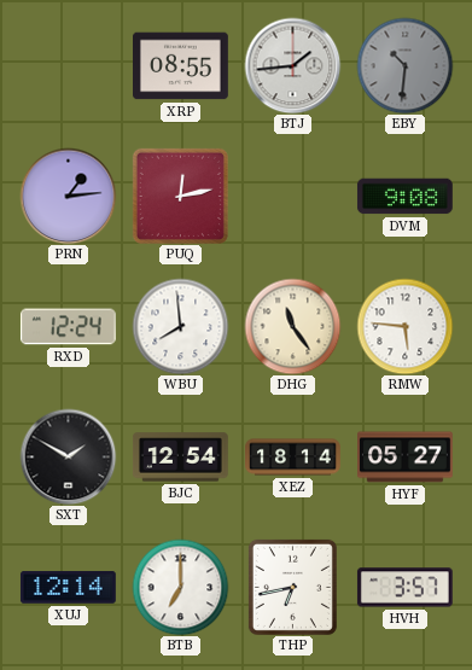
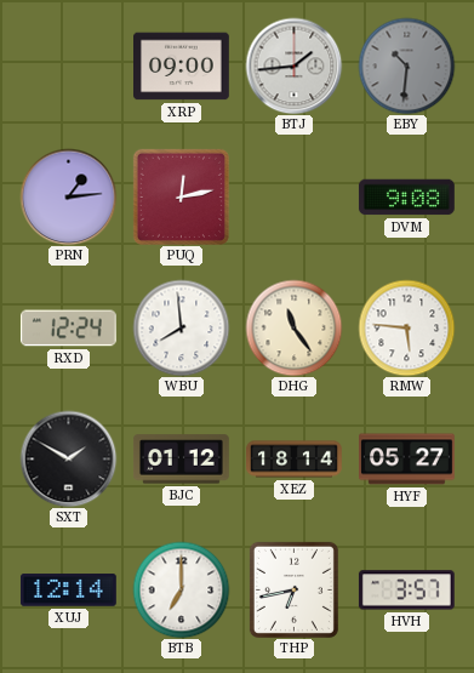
XRP: 08:55 -> 09:00 (182, 67)
BJC: 12:54 -> 01:12 (181, 460)
